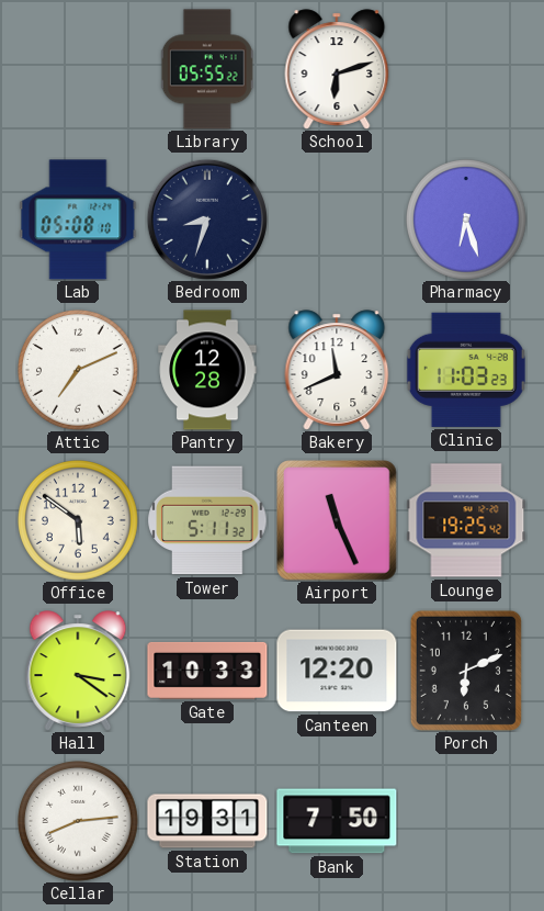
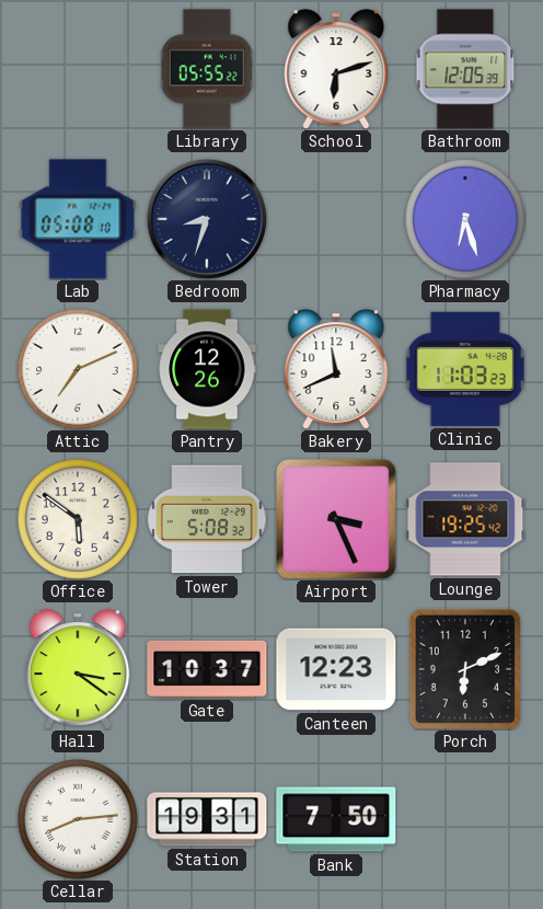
Bathroom: none -> 12:05 (465, 69)
Pantry: 12:28 -> 12:26 (207, 369)
Tower: 5:11 -> 5:08 (207, 519)
Airport: 11:26 -> 3:26 (337, 520)
Gate: 10:33 -> 10:37 (207, 669)
Canteen: 12:20 -> 12:23 (336, 669)
